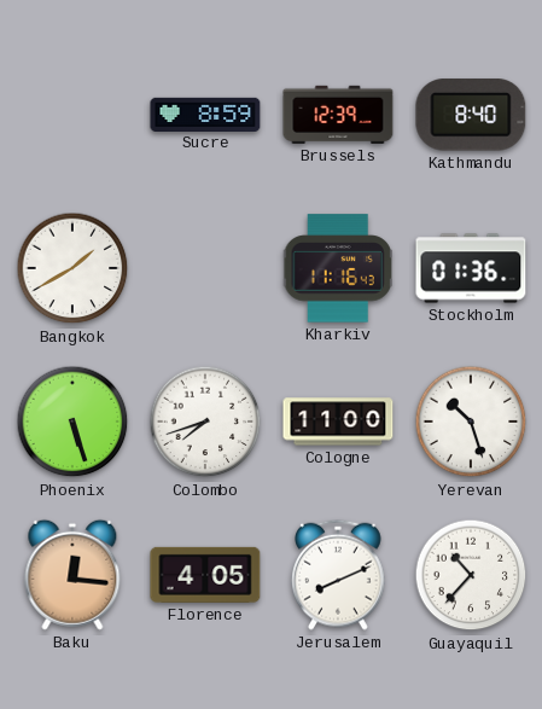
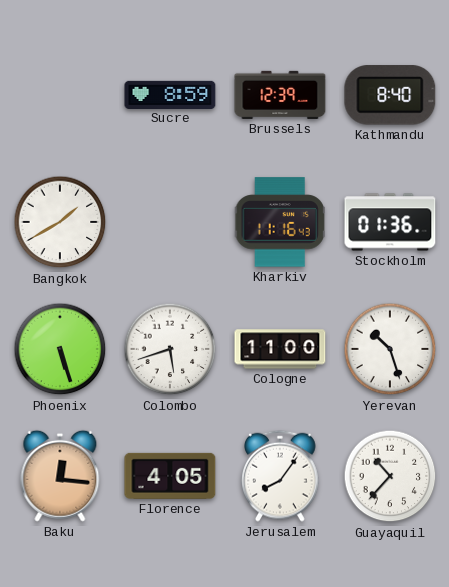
Colombo: 7:42 -> 5:42 (170, 349)
Jerusalem: 8:11 -> 8:06 (281, 476)
